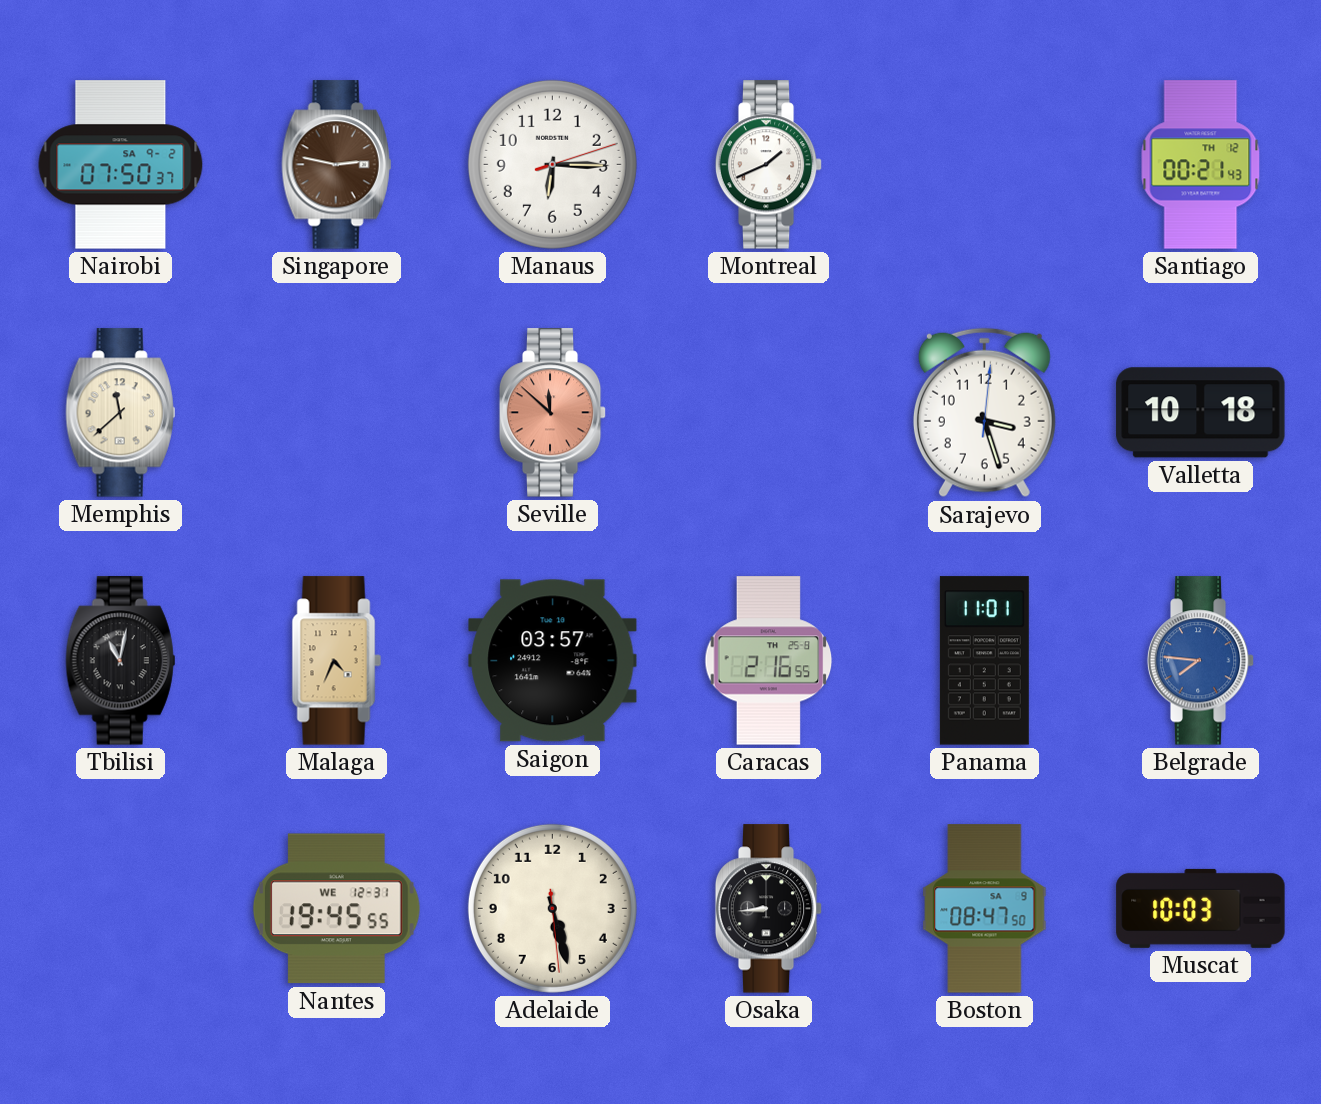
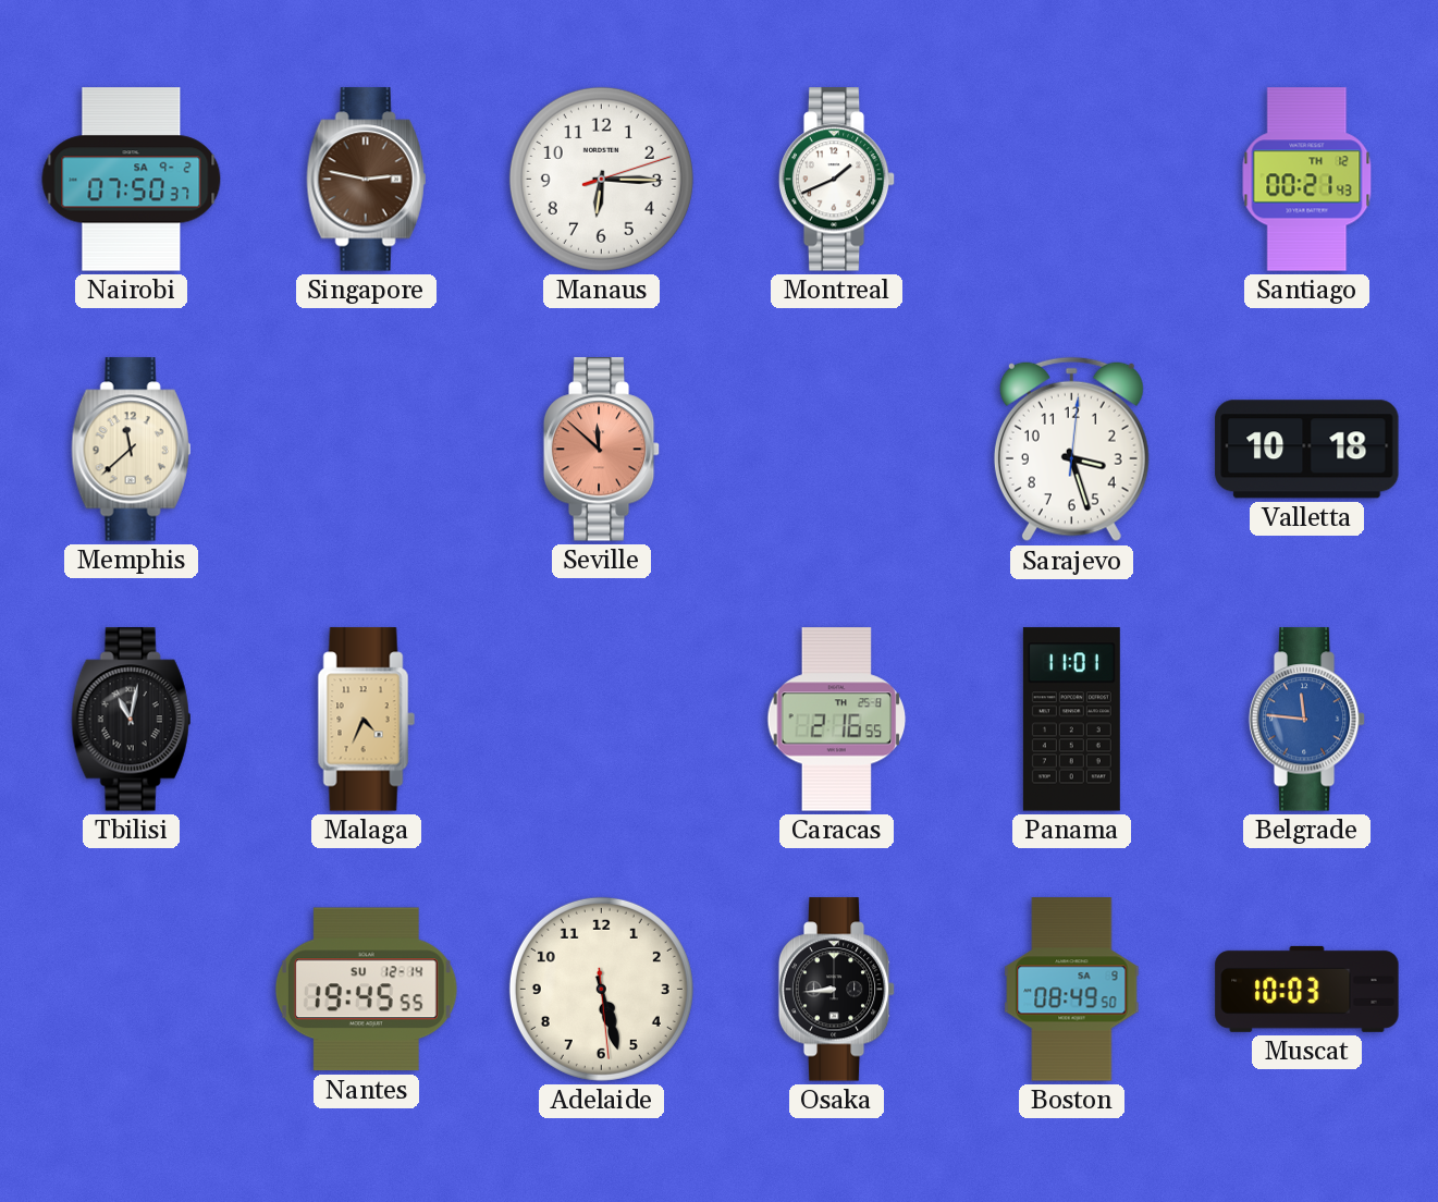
Saigon: 03:57 -> none (553, 661)
Belgrade: 7:46 -> 11:46 (1307, 720)
Nantes date: WE 12-31 -> SU 12-14 (366, 990)
Boston: 08:47 -> 08:49 (1072, 990)
